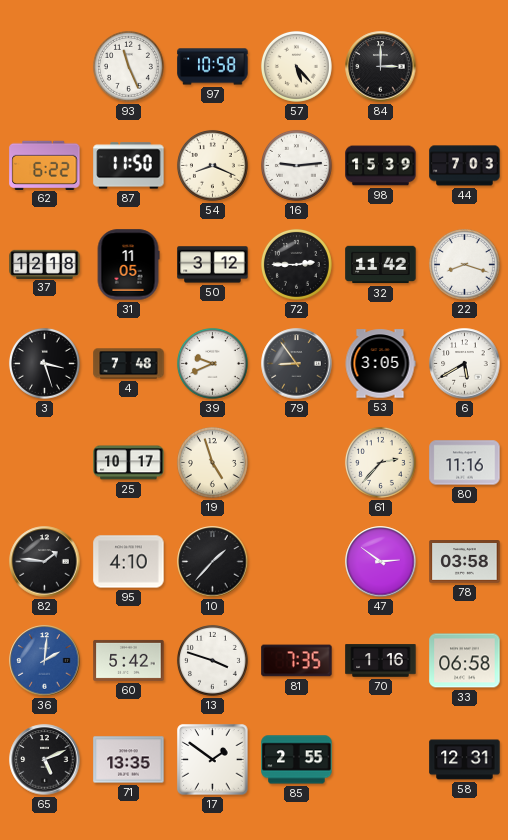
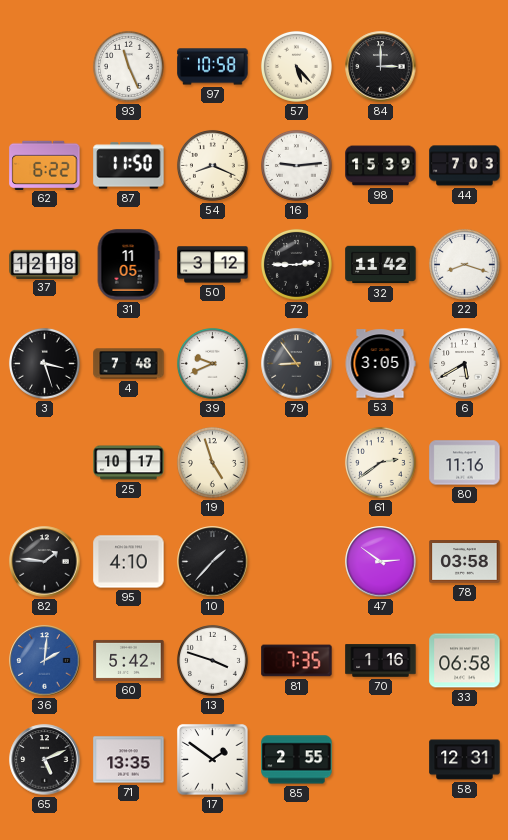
61: 2:37 -> 2:39 (380, 462)
